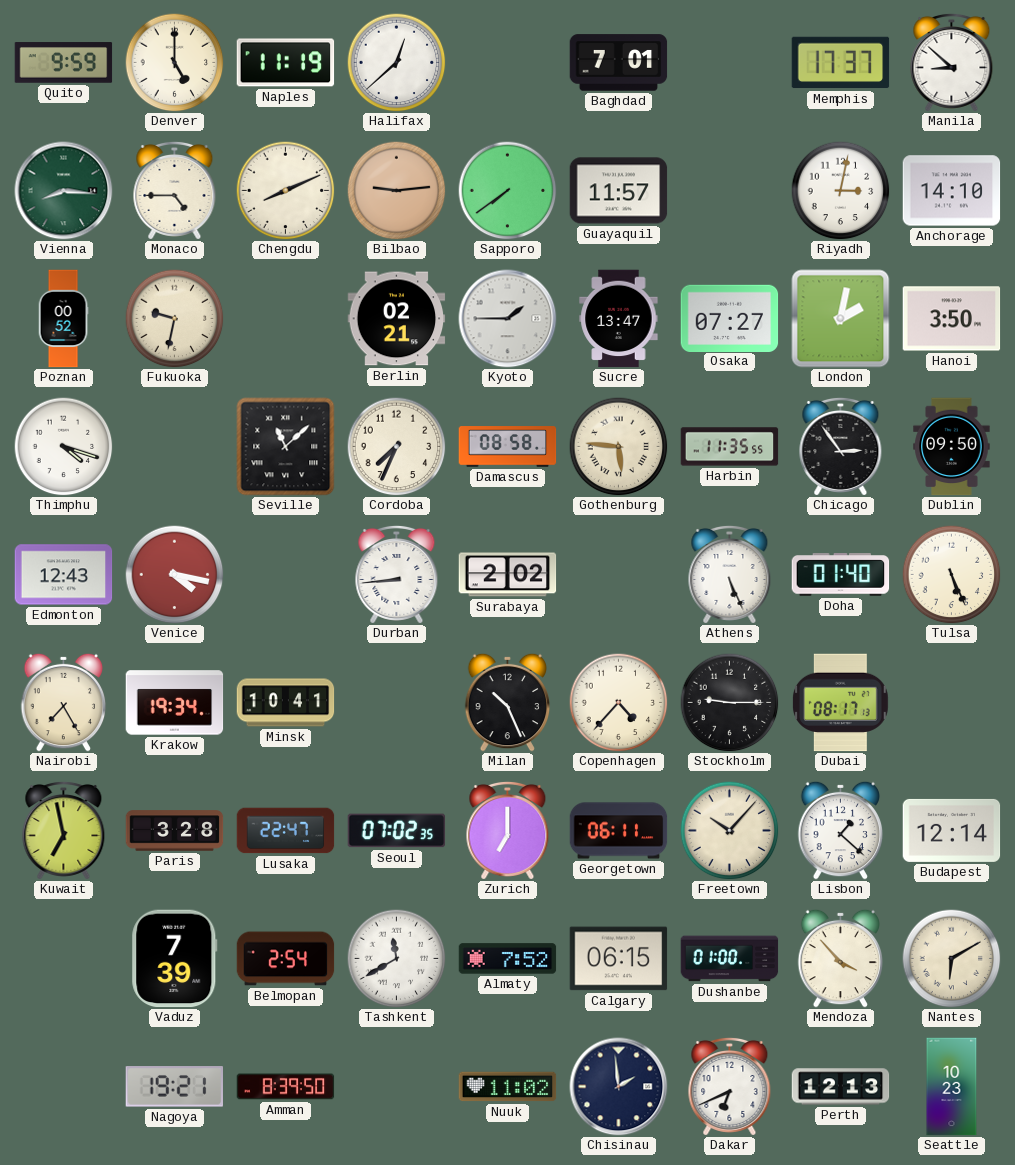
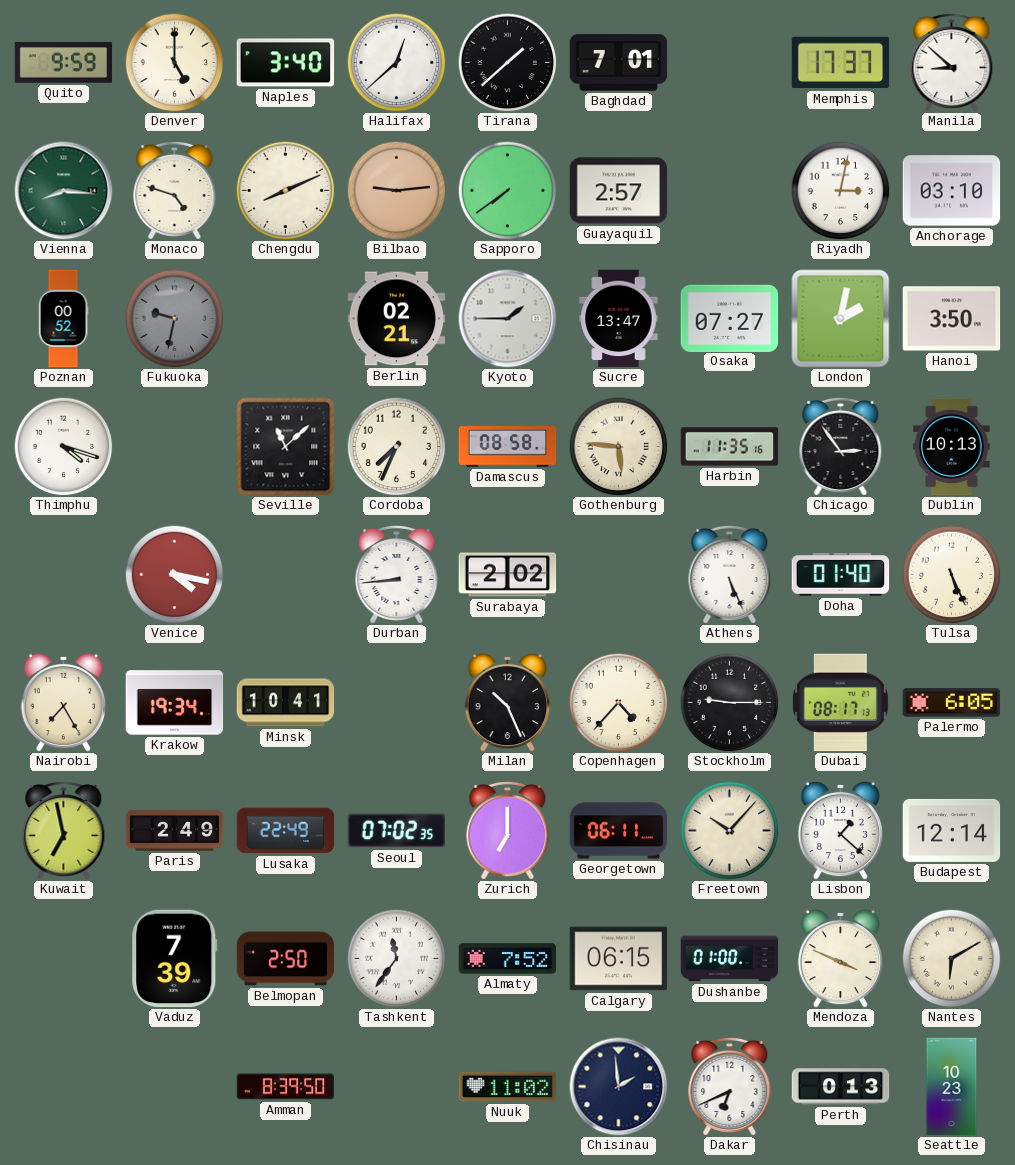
Naples: 11:19 -> 3:40 (286, 63)
Tirana: none -> 1:38 (508, 63)
Monaco: 4:45 -> 4:48 (175, 190)
Guayaquil: 11:57 -> 2:57 (619, 191)
Anchorage: 14:10 -> 03:10 (952, 191)
Fukuoka dial: cream -> grey (175, 319)
Harbin: 11:35:55 -> 11:35:16 (730, 447)
Dublin: 09:50 -> 10:13 (952, 447)
Edmonton: 12:43 -> none (64, 575)
Palermo: none -> 6:05 (952, 703)
Paris: 3:28 -> 2:49 (175, 831)
Lusaka: 22:47 -> 22:49 (286, 831)
Belmopan: 2:54 -> 2:50 (286, 959)
Tashkent: 11:40 -> 11:36 (397, 959)
Mendoza: 3:53 -> 3:49 (841, 958)
Nagoya: 19:21 -> none (174, 1087)
Perth: 12:13 -> 0:13 (841, 1087)
